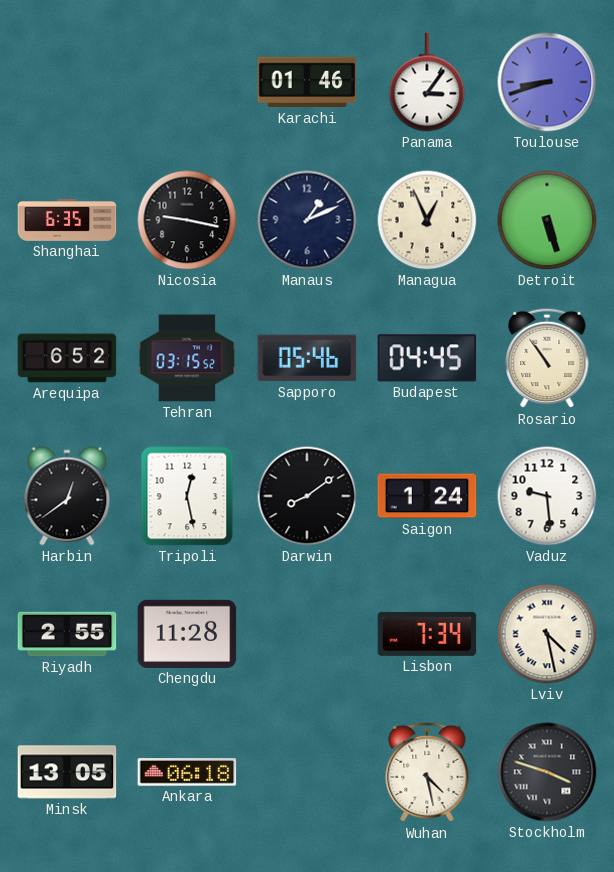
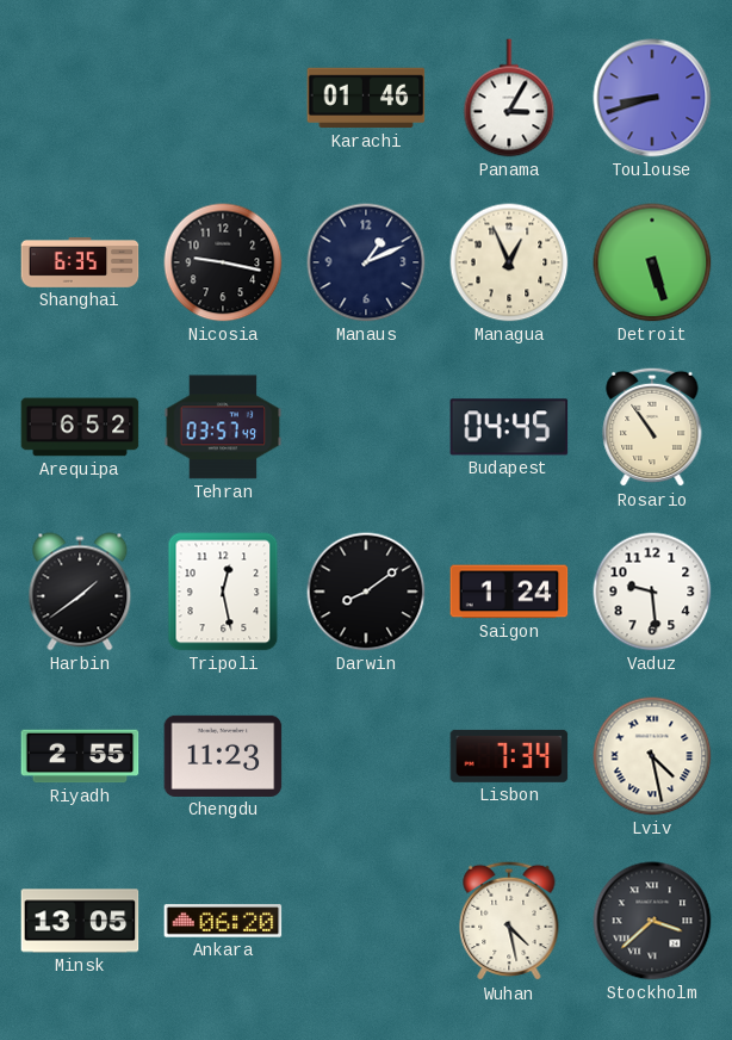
Panama: 3:06 -> 3:05 (509, 98)
Tehran: 03:15 -> 03:57 (223, 427)
Sapporo: 05:46 -> none (307, 358)
Harbin: 12:39 -> 1:39 (80, 592)
Chengdu: 11:28 -> 11:23 (223, 756)
Ankara: 06:18 -> 06:20 (223, 921)
Stockholm: 3:48 -> 3:38 (652, 921)
